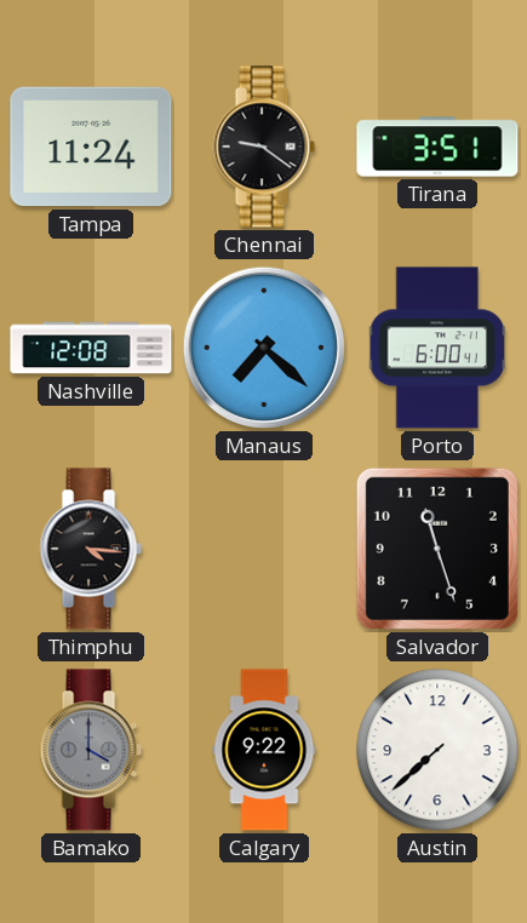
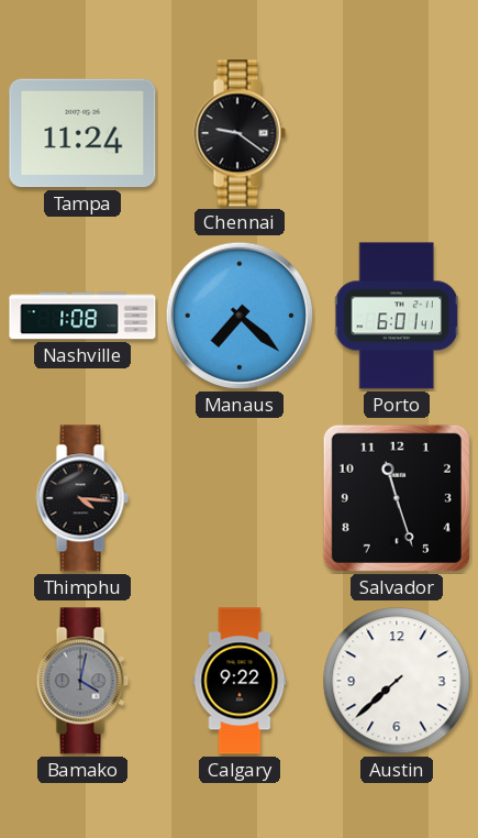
Tirana: 3:51 -> none (437, 147)
Nashville: 12:08 -> 1:08 (82, 316)
Porto: 6:00 -> 6:01 (397, 316)
Bamako: 4:00 -> 4:02 (82, 681)
